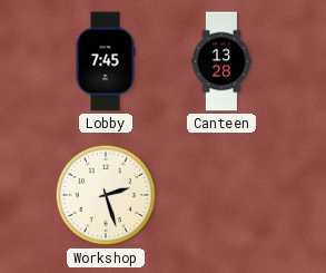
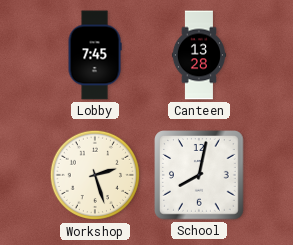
School: none -> 8:02 (200, 176)
